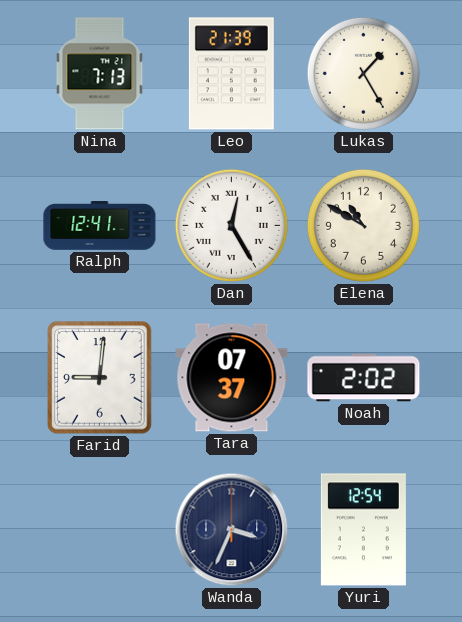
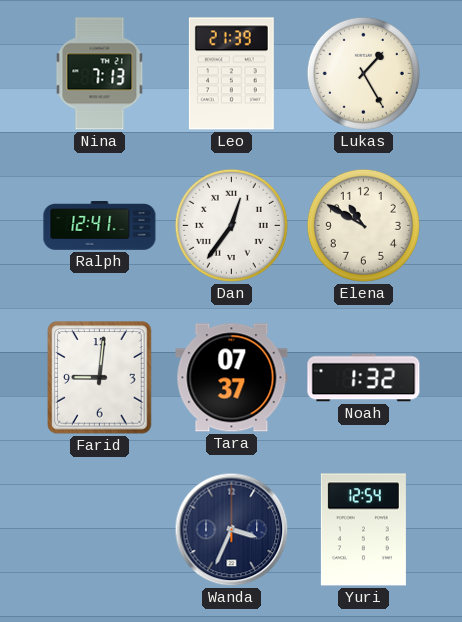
Dan: 12:25 -> 12:36 (231, 225)
Noah: 2:02 -> 1:32 (364, 378)
